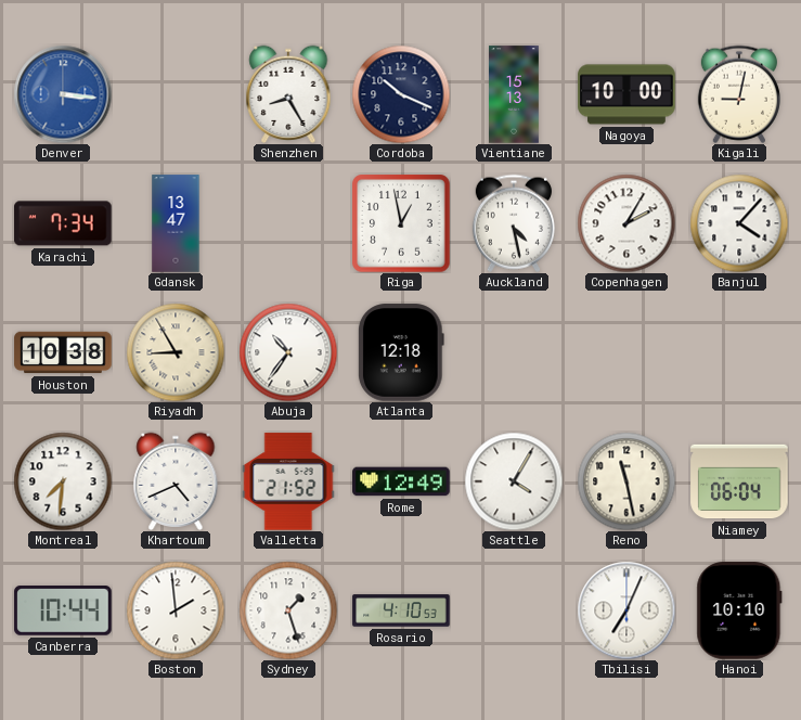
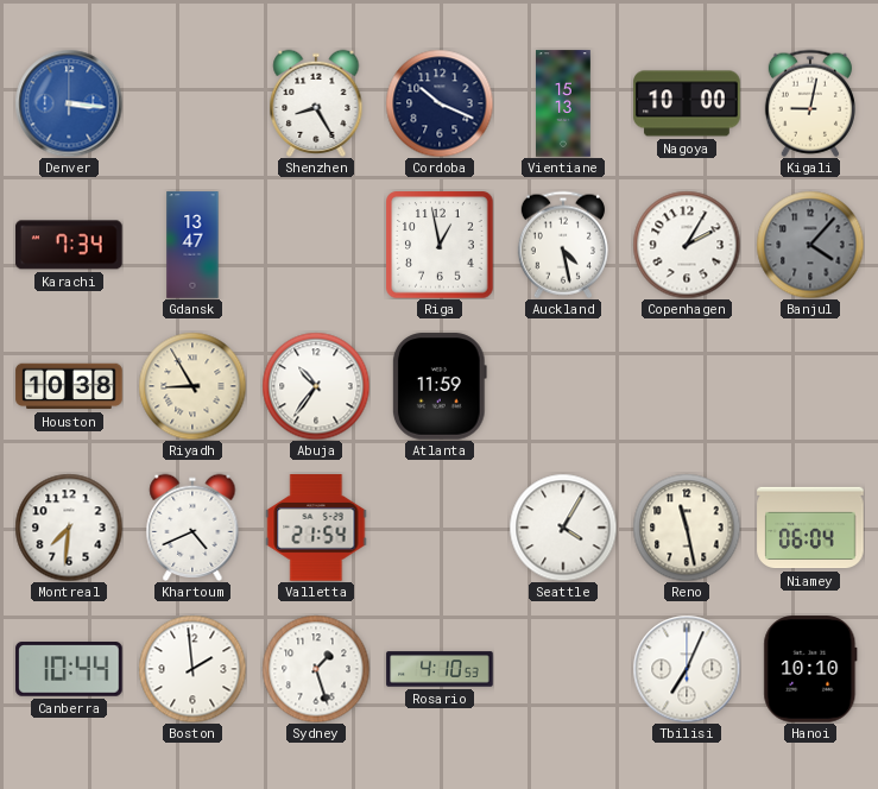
Banjul dial: white -> grey (810, 245)
Atlanta: 12:18 -> 11:59 (440, 386)
Valletta: 21:52 -> 21:54 (316, 528)
Rome: 12:49 -> none (401, 481)
